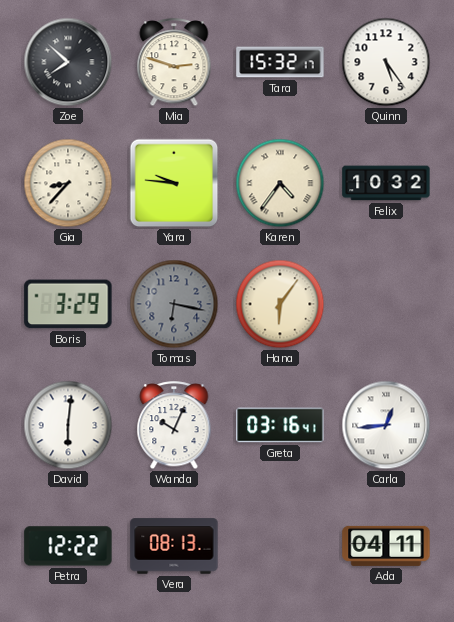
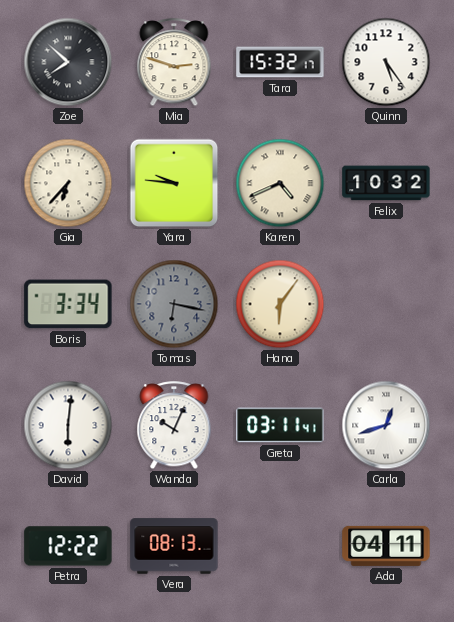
Gia: 8:37 -> 6:37 (68, 183)
Karen: 4:36 -> 4:41 (280, 183)
Boris: 3:29 -> 3:34 (68, 304)
Greta: 03:16 -> 03:11 (280, 425)
Carla: 12:44 -> 12:42 (386, 425)
